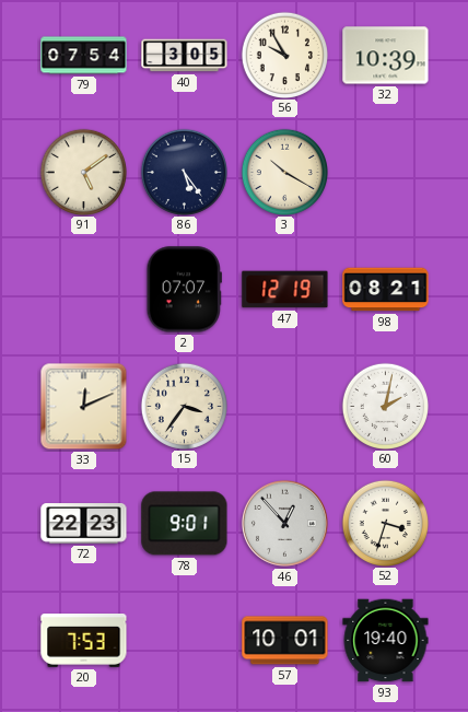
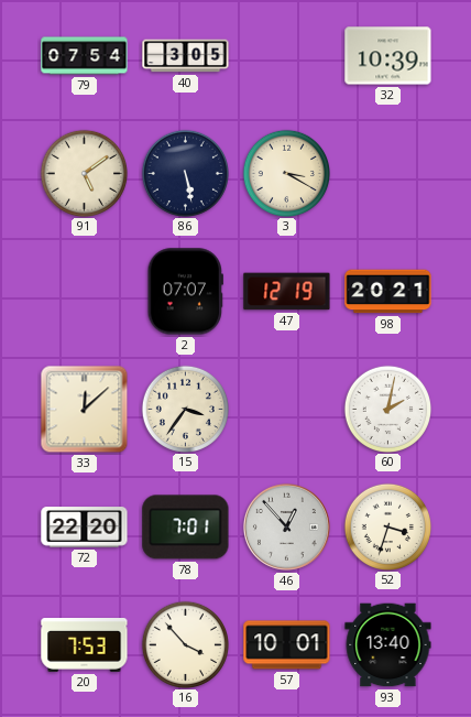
56: 9:55 -> none (284, 55)
86: 5:24 -> 5:28 (185, 173)
3: 10:20 -> 3:20 (286, 173)
98: 08:21 -> 20:21 (388, 292)
33: 12:11 -> 12:08 (85, 410)
72: 22:23 -> 22:20 (85, 528)
78: 9:01 -> 7:01 (186, 528)
16: none -> 3:53 (185, 644)
93: 19:40 -> 13:40 (388, 645)
